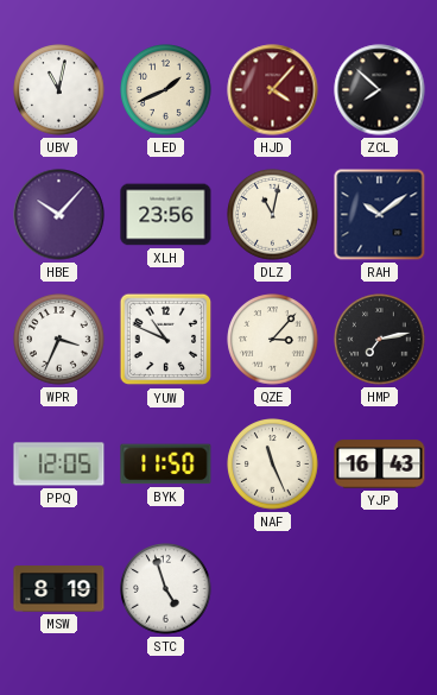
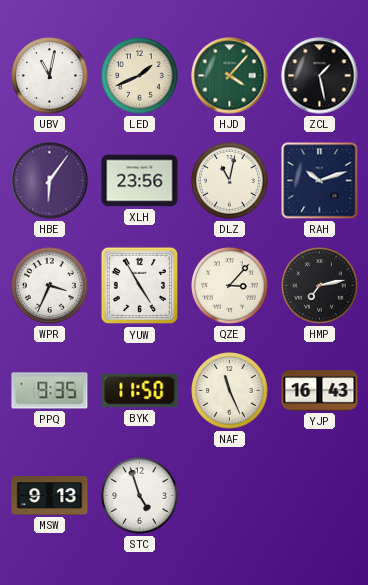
HJD dial: burgundy -> green (230, 76)
ZCL: 7:52 -> 1:28 (320, 76)
HBE: 10:07 -> 6:06 (50, 181)
RAH: 10:09 -> 10:12 (320, 181)
YUW: 10:49 -> 4:55 (140, 286)
PPQ: 12:05 -> 9:35 (50, 391)
MSW: 8:19 -> 9:13 (50, 496)
